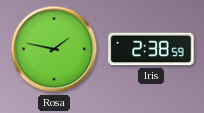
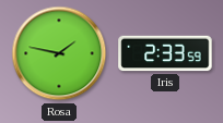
Iris: 2:38 -> 2:33 (165, 53)
